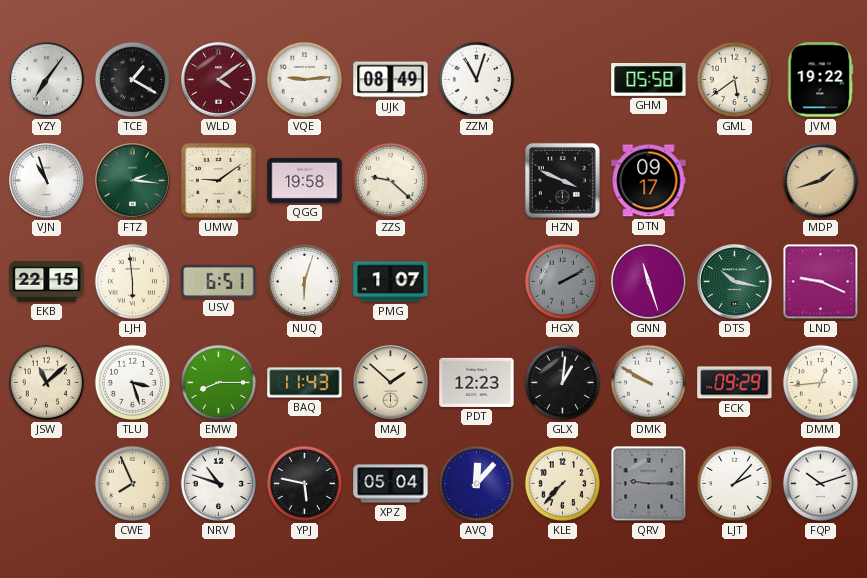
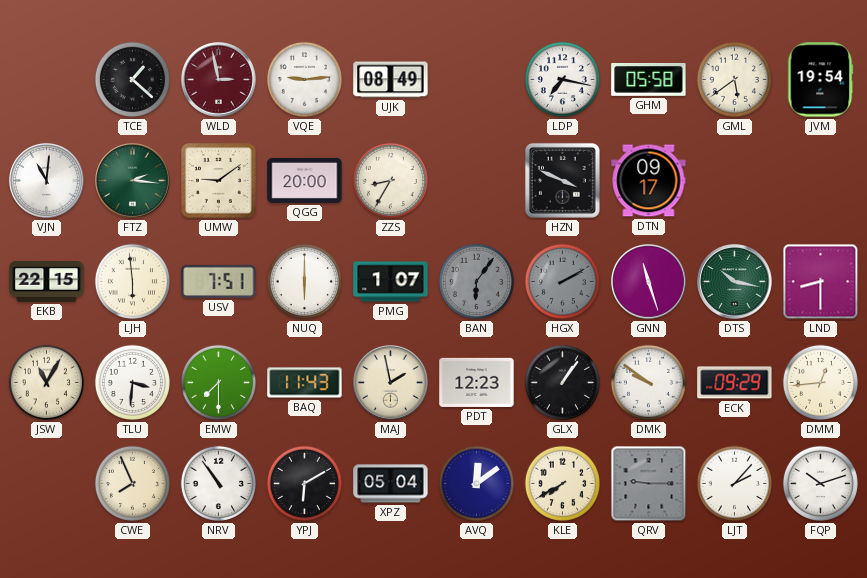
YZY: 7:06 -> none (47, 80)
TCE: 1:20 -> 1:22 (132, 79)
WLD: 4:09 -> 2:58 (219, 80)
ZZM: 11:03 -> none (476, 79)
LDP: none -> 7:17 (562, 79)
JVM: 19:22 -> 19:54 (820, 80)
VJN: 10:57 -> 11:01 (47, 181)
QGG: 19:58 -> 20:00 (305, 180)
ZZS: 9:22 -> 8:35 (390, 180)
MDP: 1:42 -> none (821, 181)
USV: 6:51 -> 7:51 (219, 281)
NUQ: 6:03 -> 6:00 (304, 281)
BAN: none -> 6:06 (476, 281)
LND: 9:19 -> 8:30 (821, 282)
JSW: 11:08 -> 11:05 (46, 382)
TLU: 3:27 -> 3:31 (132, 382)
EMW: 8:15 -> 7:30 (218, 382)
MAJ: 1:52 -> 1:58 (391, 383)
GLX: 1:01 -> 1:06 (562, 382)
DMK: 9:50 -> 9:51 (648, 382)
NRV: 10:48 -> 10:54 (218, 483)
YPJ: 5:47 -> 6:10 (304, 483)
AVQ: 12:07 -> 12:09 (476, 483)
KLE: 7:37 -> 7:40 (562, 483)
